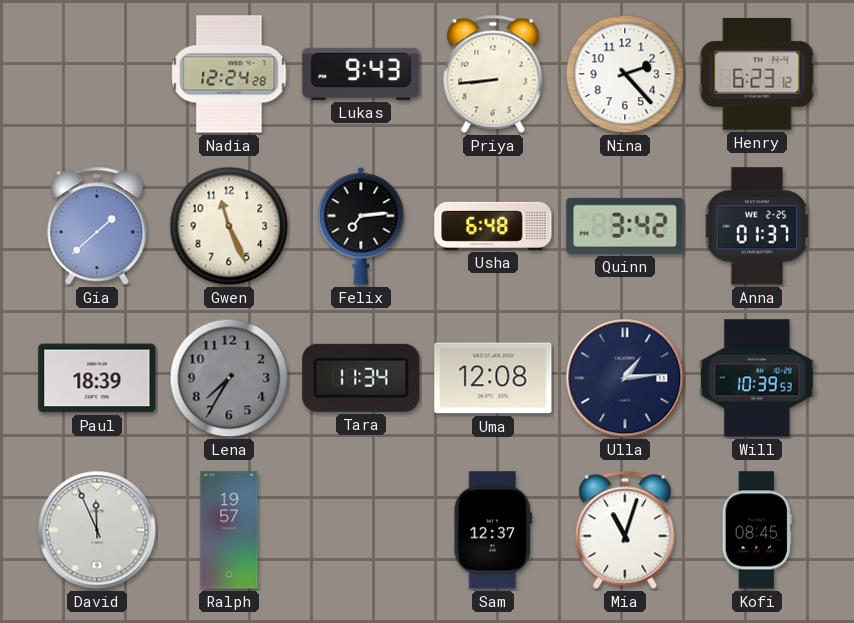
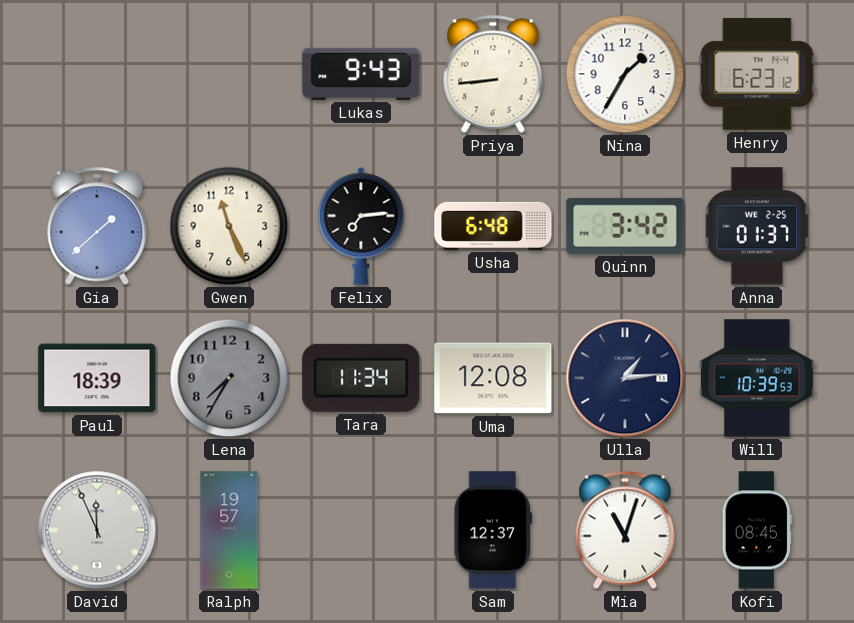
Nadia: 12:24 -> none (229, 74)
Nina: 2:23 -> 1:35 (625, 74)
